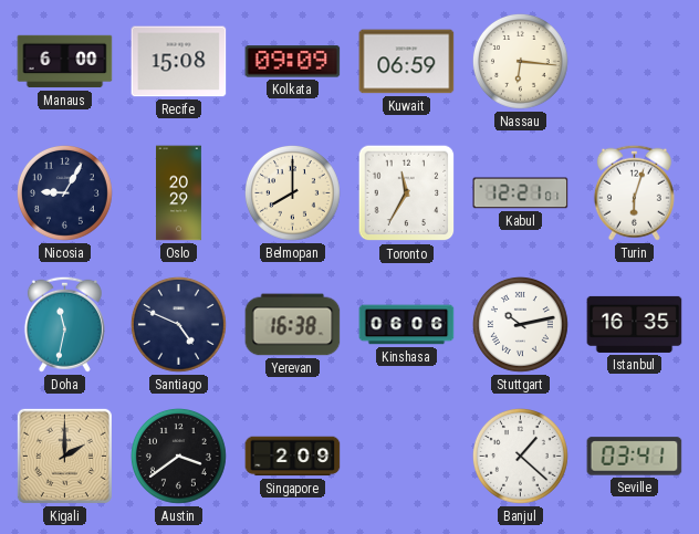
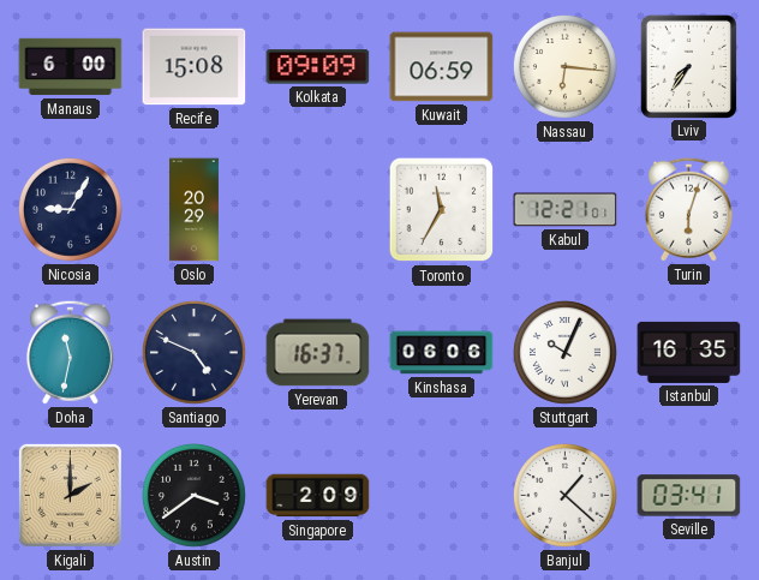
Lviv: none -> 7:36 (688, 66)
Belmopan: 8:00 -> none (292, 192)
Yerevan: 16:38 -> 16:37 (318, 353)
Stuttgart: 10:13 -> 10:04 (564, 352)
